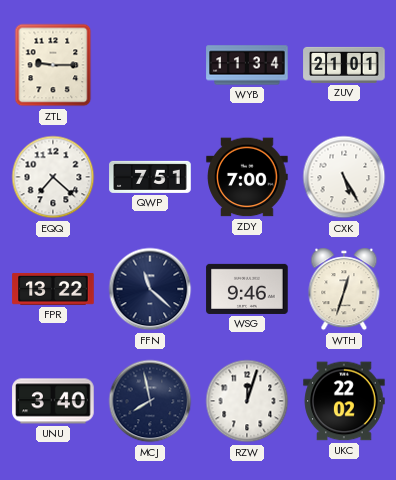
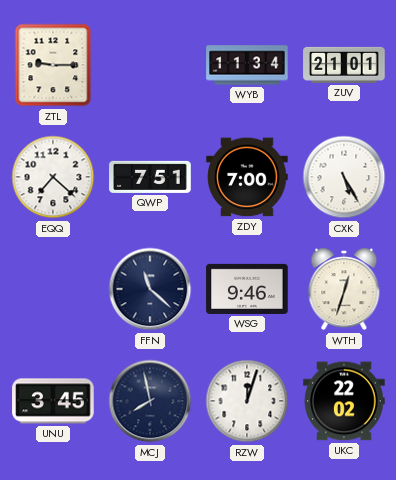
FPR: 13:22 -> none (53, 289)
UNU: 3:40 -> 3:45 (53, 401)
